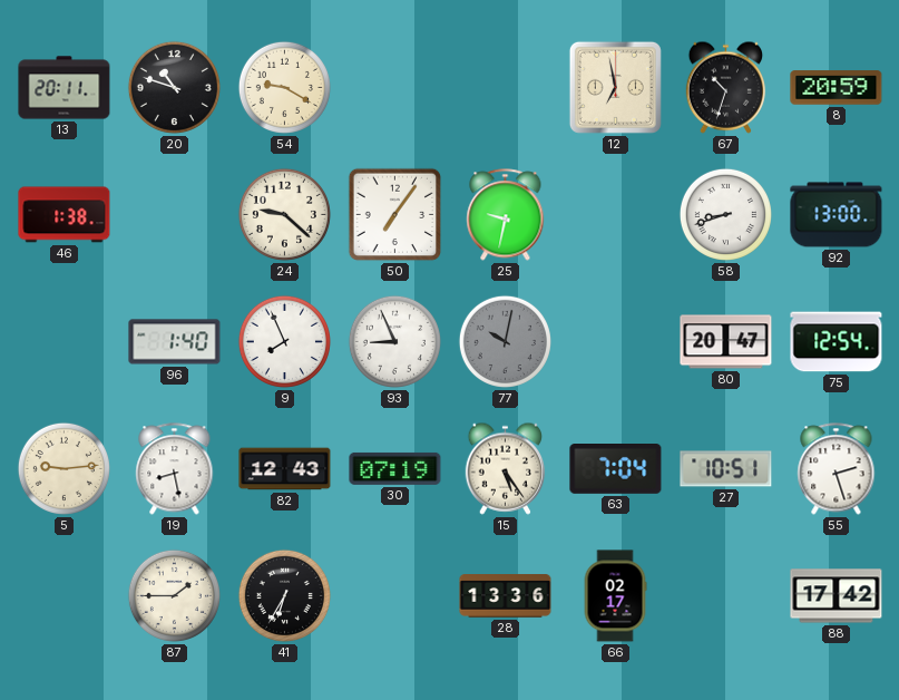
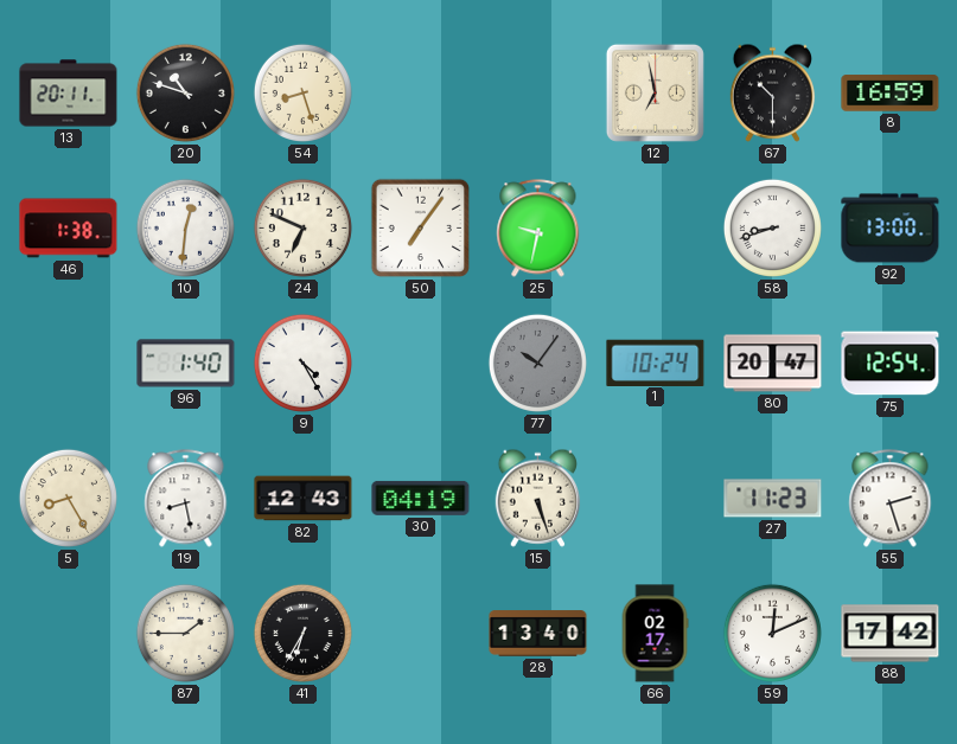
54: 9:20 -> 8:27 (302, 92)
67: 10:33 -> 10:30 (773, 92)
8: 20:59 -> 16:59 (891, 94)
10: none -> 12:31 (185, 227)
24: 9:22 -> 6:49 (302, 227)
9: 7:56 -> 4:25 (302, 363)
93: 8:56 -> none (394, 341)
77: 10:02 -> 10:06 (537, 363)
1: none -> 10:24 (656, 363)
5: 9:14 -> 8:25 (68, 498)
30: 07:19 -> 04:19 (421, 498)
15: 5:24 -> 5:27 (538, 498)
63: 7:04 -> none (616, 469)
27: 10:51 -> 11:23 (773, 499)
28: 13:36 -> 13:40 (538, 634)
59: none -> 12:11 (772, 633)
